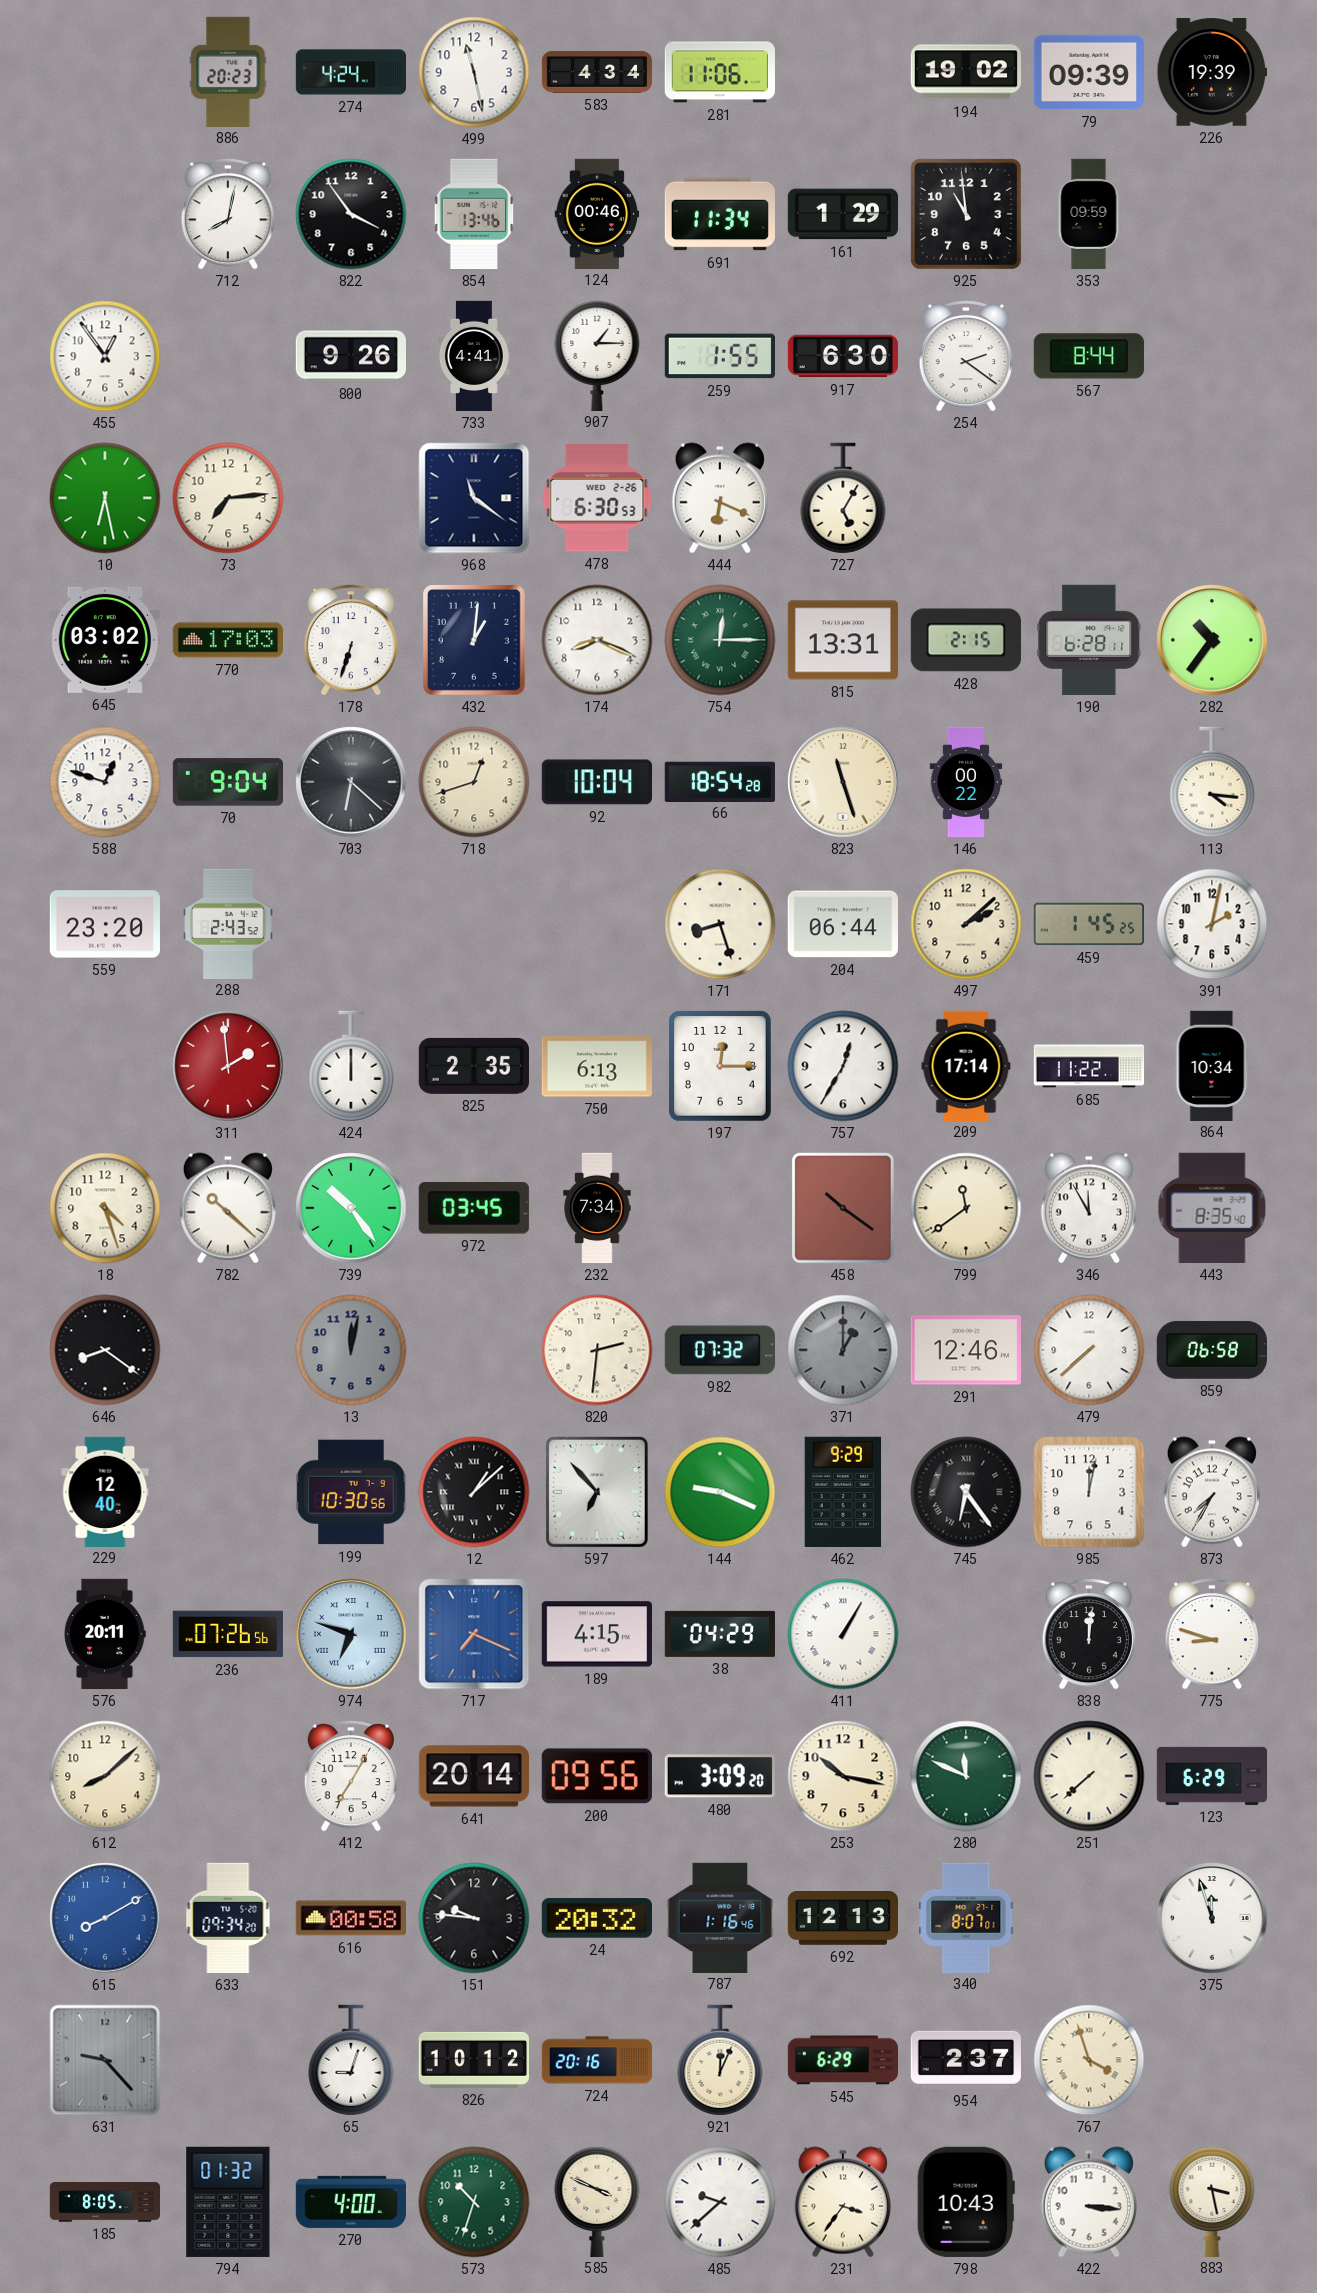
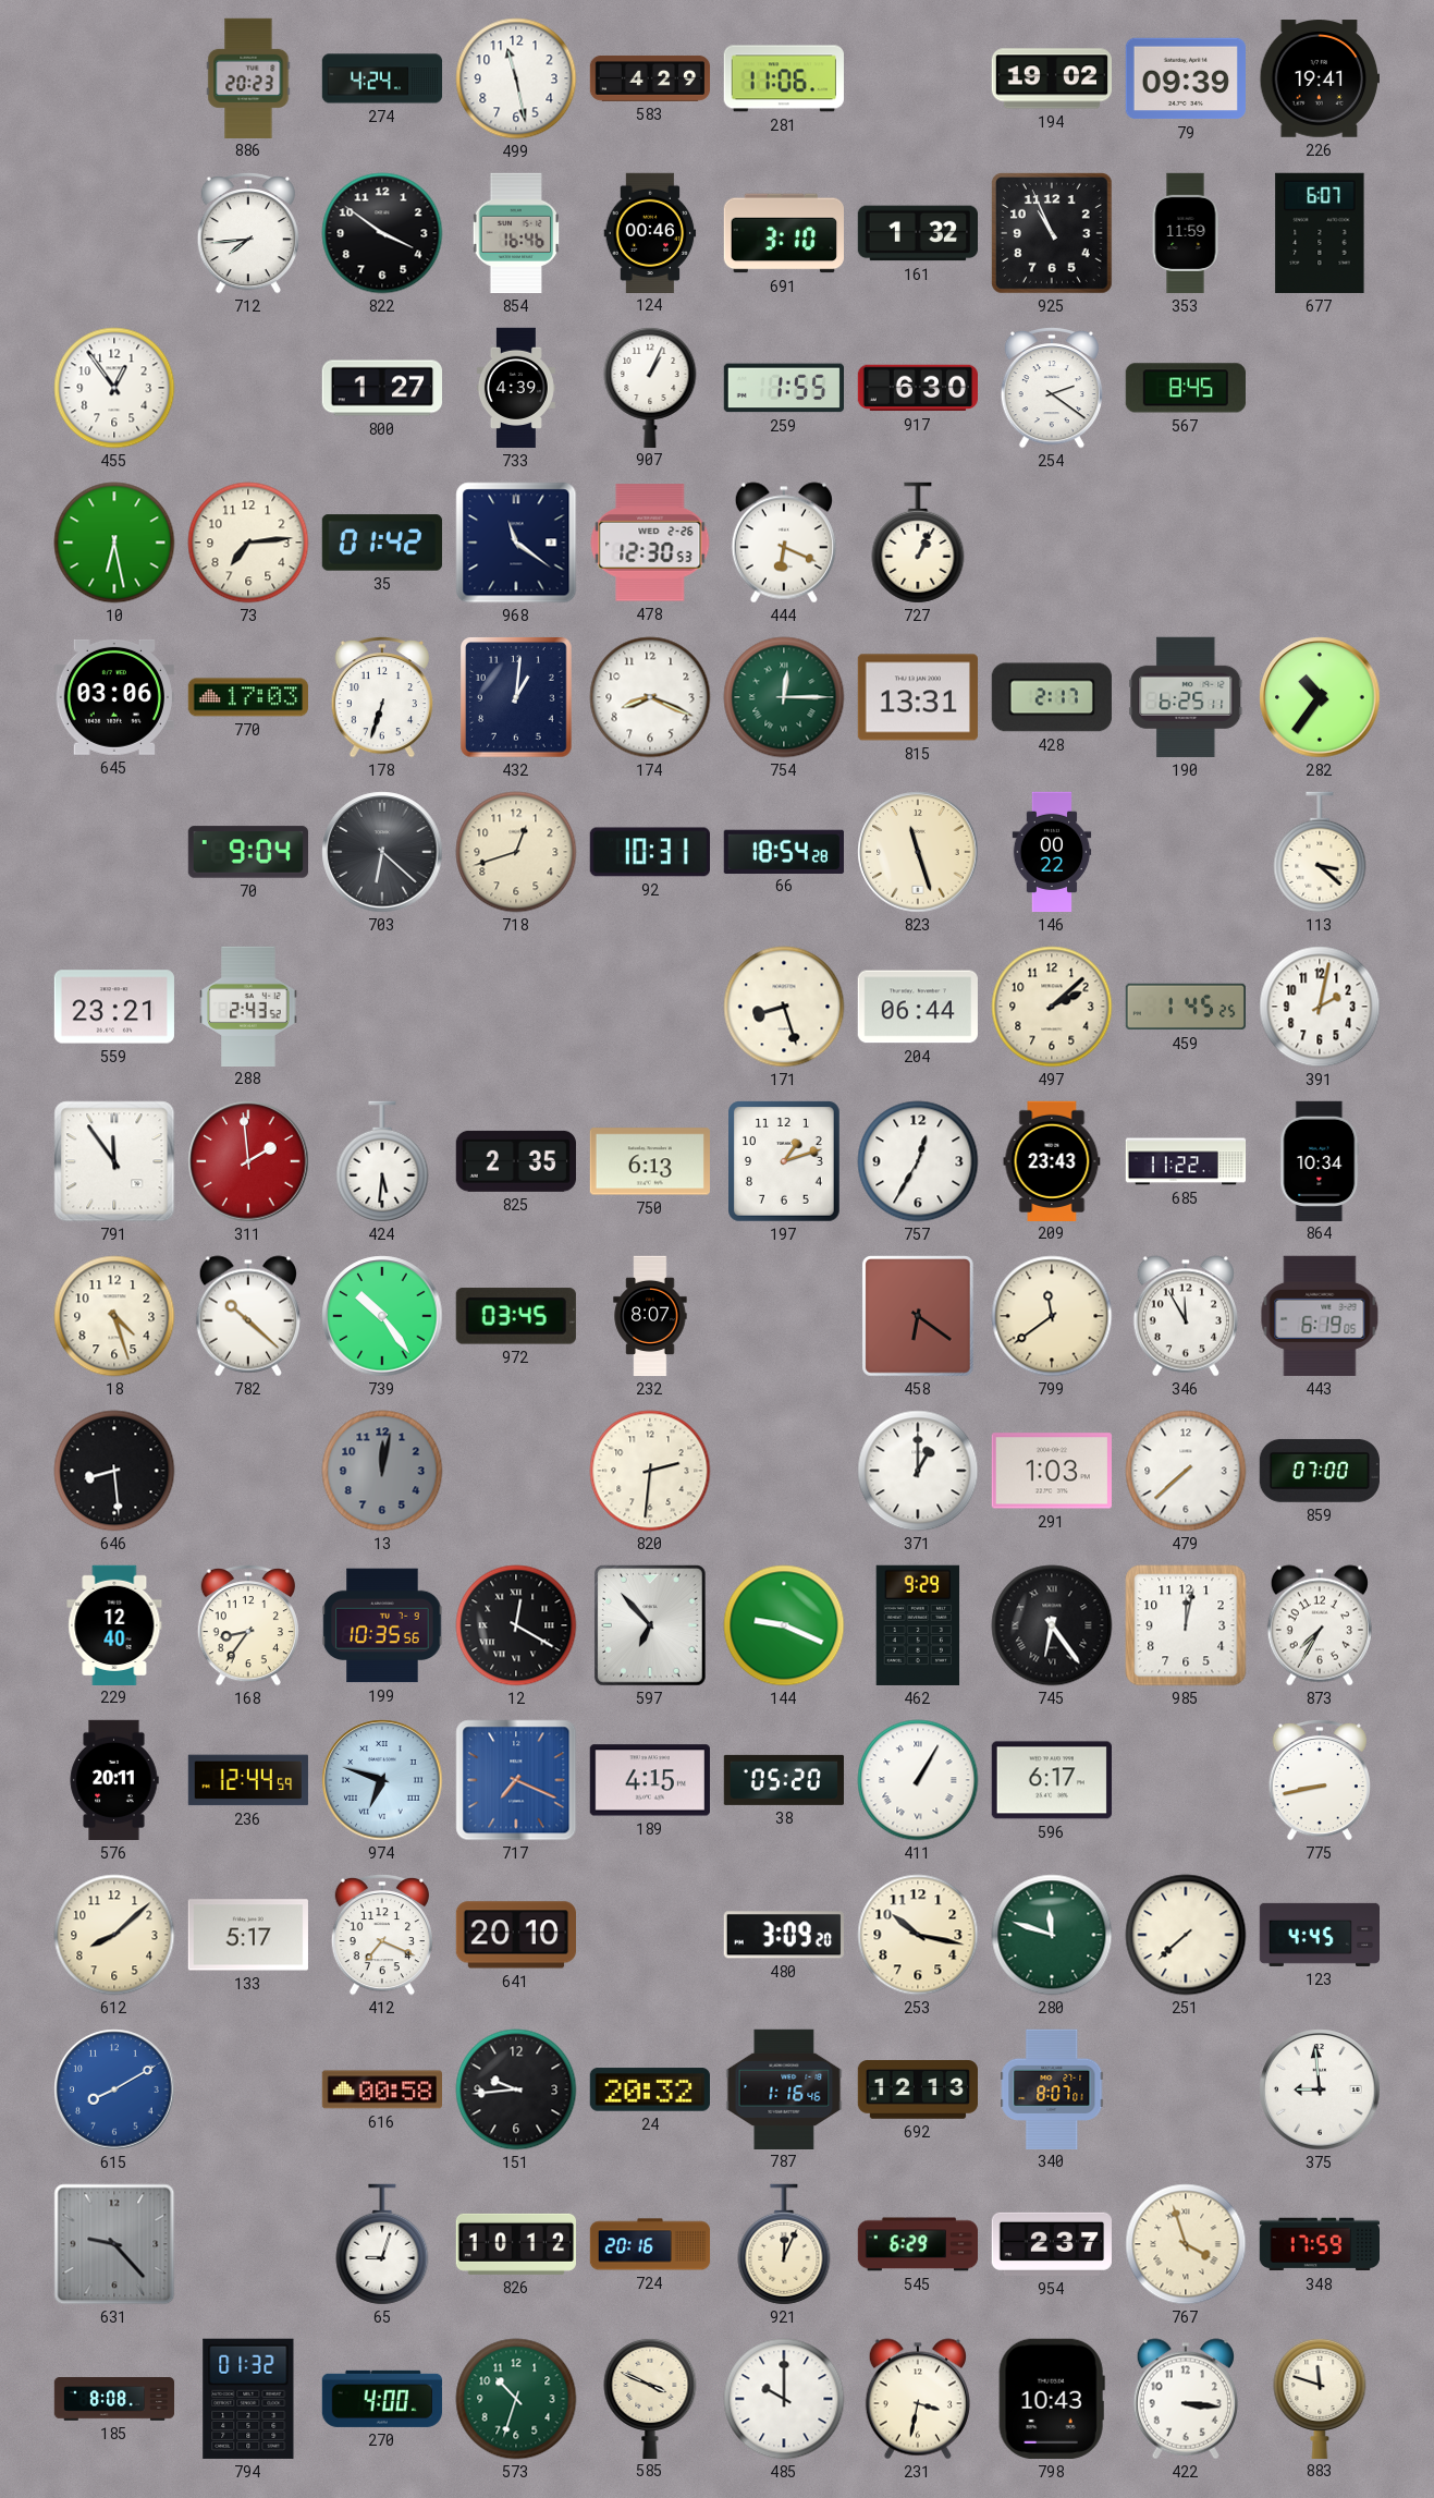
583: 4:34 -> 4:29 (650, 78)
226: 19:39 -> 19:41 (1319, 78)
712: 8:02 -> 7:44 (247, 233)
822: 3:54 -> 3:51 (382, 233)
854: 13:46 -> 16:46 (516, 233)
691: 11:34 -> 3:10 (783, 233)
161: 1:29 -> 1:32 (917, 233)
925: 10:59 -> 10:56 (1052, 233)
353: 09:59 -> 11:59 (1186, 233)
677: none -> 6:07 (1320, 233)
800: 9:26 -> 1:27 (381, 388)
733: 4:41 -> 4:39 (516, 388)
907: 1:15 -> 1:04 (650, 387)
567: 8:44 -> 8:45 (1186, 388)
35: none -> 01:42 (382, 543)
478: 6:30 -> 12:30 (650, 543)
727: 5:05 -> 1:04 (918, 543)
645: 03:02 -> 03:06 (114, 697)
428: 2:15 -> 2:17 (1052, 697)
190: 6:28 -> 6:25 (1186, 697)
588: 12:48 -> none (105, 782)
92: 10:04 -> 10:31 (650, 852)
113: 4:16 -> 3:22 (1320, 852)
559: 23:20 -> 23:21 (114, 1007)
791: none -> 11:54 (114, 1161)
424: 12:00 -> 5:31 (382, 1161)
197: 12:15 -> 1:12 (785, 1162)
209: 17:14 -> 23:43 (1052, 1160)
232: 7:34 -> 8:07 (650, 1316)
458: 10:21 -> 6:21 (919, 1317)
443: 8:35 -> 6:19 (1320, 1316)
646: 8:21 -> 8:29 (114, 1471)
982: 07:32 -> none (720, 1350)
371 dial: grey -> white (918, 1471)
291: 12:46 -> 1:03 (1052, 1471)
859: 06:58 -> 07:00 (1320, 1471)
168: none -> 8:36 (247, 1625)
199: 10:30 -> 10:35 (382, 1625)
12: 1:08 -> 12:20 (516, 1625)
236: 07:26 -> 12:44 (248, 1780)
38: 04:29 -> 05:20 (783, 1780)
596: none -> 6:17 (1052, 1780)
838: 12:01 -> none (1088, 1634)
775: 8:48 -> 8:43 (1319, 1780)
133: none -> 5:17 (248, 1935)
412: 7:05 -> 7:19 (381, 1935)
641: 20:14 -> 20:10 (515, 1935)
200: 09:56 -> none (597, 1776)
280: 11:49 -> 11:48 (1052, 1935)
123: 6:29 -> 4:45 (1319, 1935)
633: 09:34 -> none (228, 1918)
151: 9:46 -> 9:44 (516, 2089)
375: 11:57 -> 8:59 (1320, 2089)
348: none -> 17:59 (1319, 2244)
185: 8:05 -> 8:08 (114, 2399)
485: 9:38 -> 10:00 (784, 2399)
231: 3:36 -> 3:32 (918, 2399)
883: 3:28 -> 11:48 (1320, 2398)
